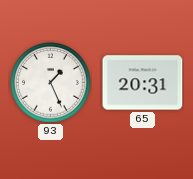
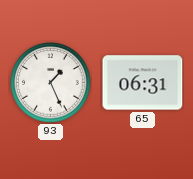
65: 20:31 -> 06:31 (143, 83)
